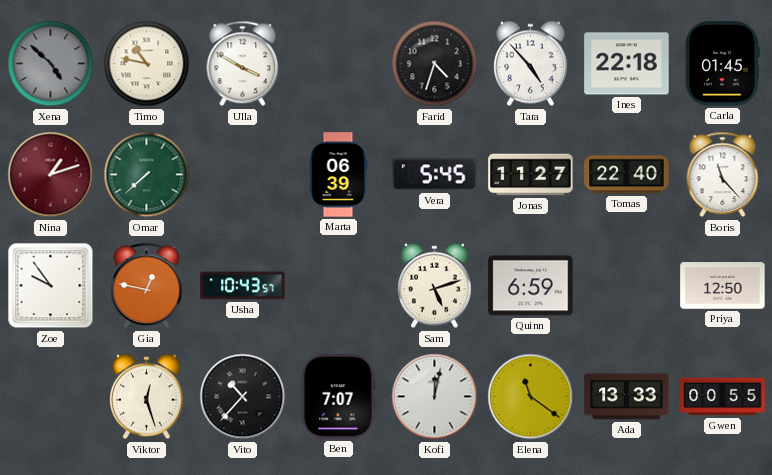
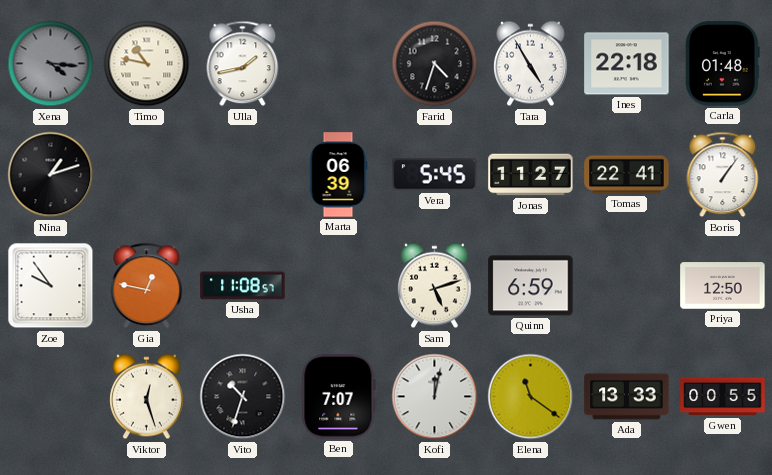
Xena: 4:52 -> 4:16 (51, 64)
Ulla: 3:50 -> 1:43 (243, 64)
Tara: 4:53 -> 4:55 (531, 64)
Carla: 01:45 -> 01:48 (723, 64)
Nina dial: burgundy -> black (51, 175)
Omar: 7:38 -> none (147, 175)
Tomas: 22:40 -> 22:41 (627, 175)
Boris: 11:23 -> 1:06 (723, 175)
Usha: 10:43 -> 11:08 (243, 286)
Vito: 10:37 -> 10:33 (243, 397)
